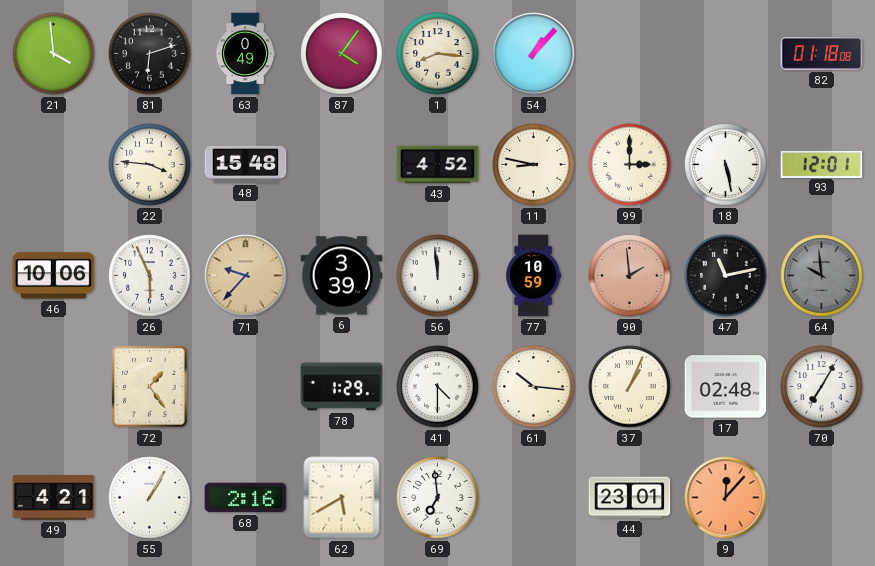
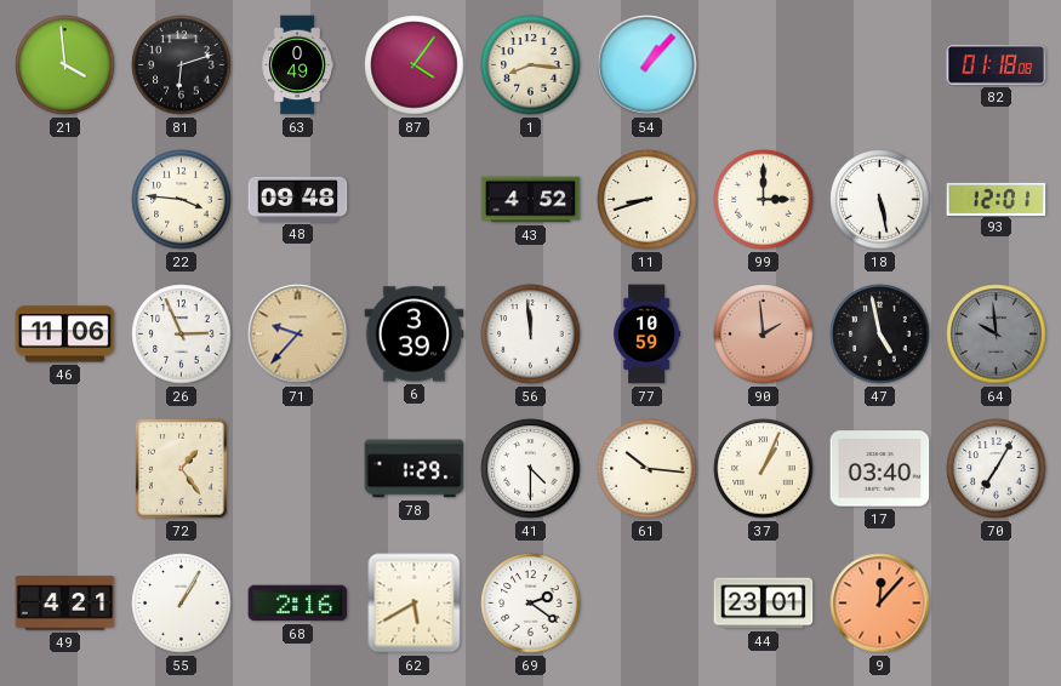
48: 15:48 -> 09:48 (298, 199)
11: 8:47 -> 8:42 (648, 200)
46: 10:06 -> 11:06 (65, 335)
26: 5:56 -> 2:56 (182, 335)
47: 11:13 -> 4:58 (880, 335)
17: 02:48 -> 03:40 (880, 469)
69: 6:59 -> 2:21 (531, 604)
